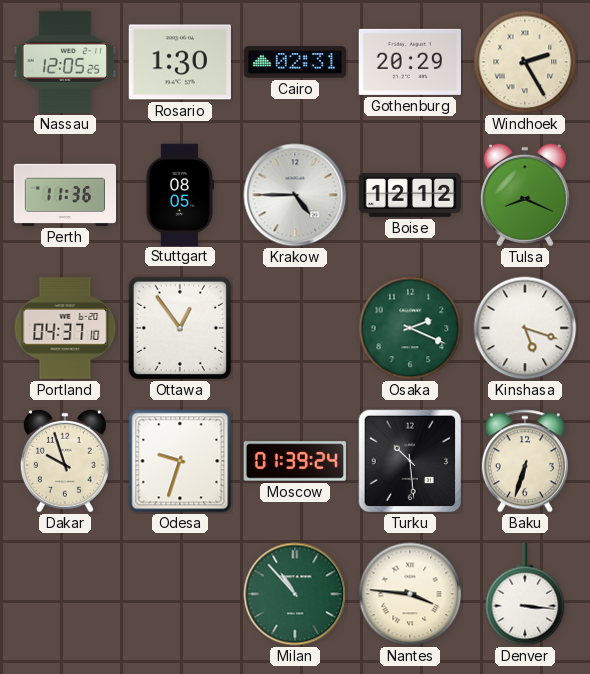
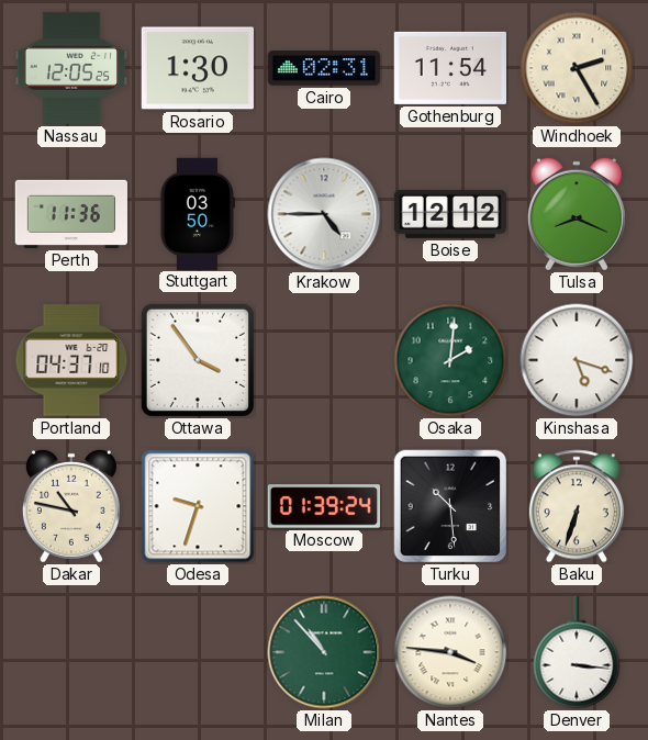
Gothenburg: 20:29 -> 11:54 (450, 68)
Stuttgart: 08:05 -> 03:50 (198, 213)
Ottawa: 12:54 -> 3:54 (198, 360)
Osaka: 2:19 -> 2:01 (450, 360)
Dakar: 9:57 -> 10:47 (71, 506)
